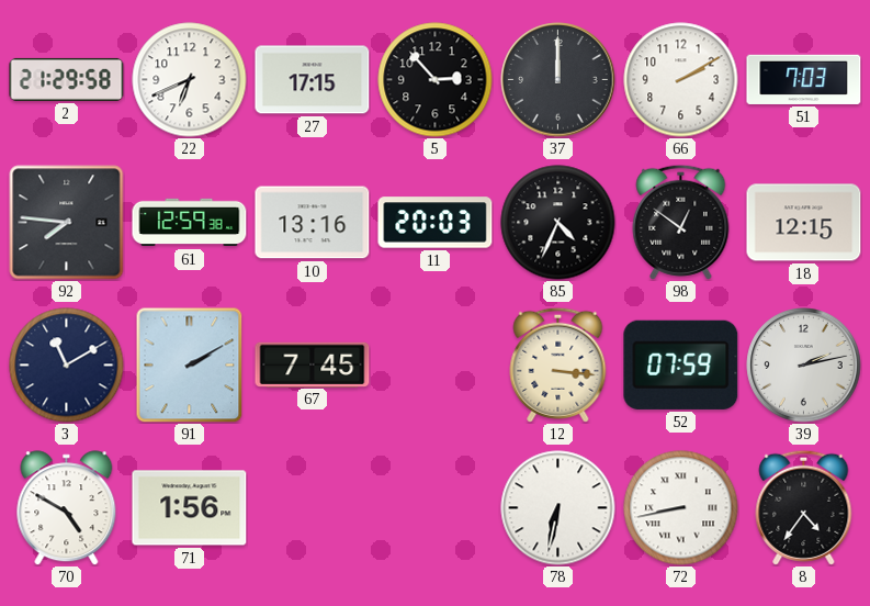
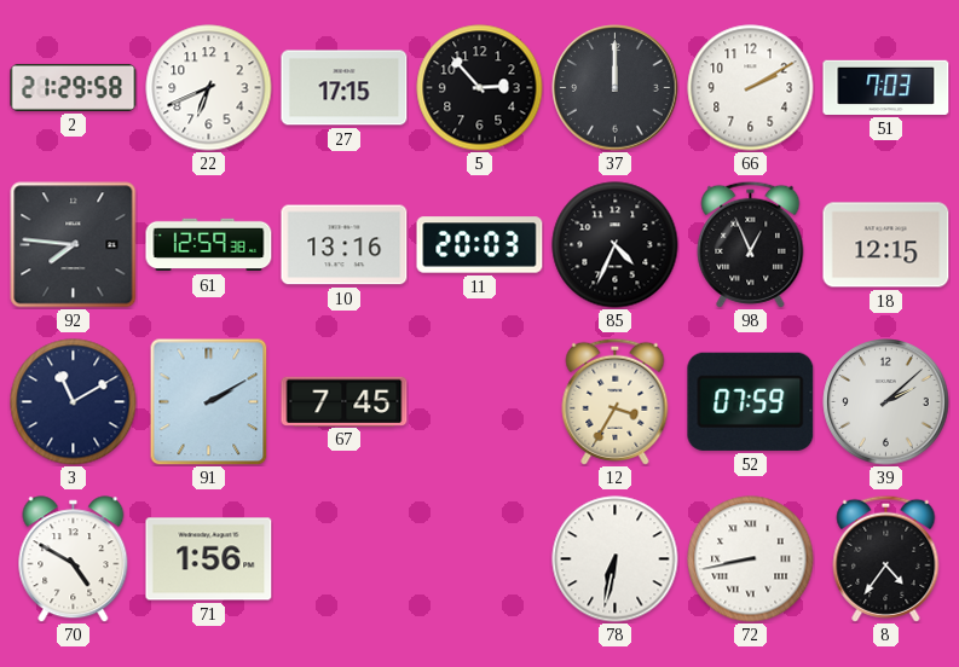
98: 12:51 -> 12:56 (751, 244)
12: 3:16 -> 3:35 (616, 401)
39: 2:13 -> 2:08 (886, 402)
